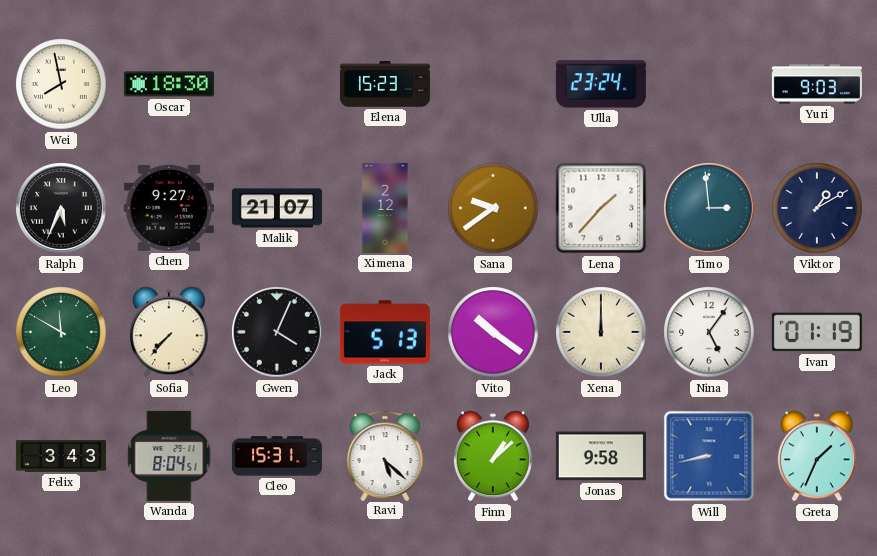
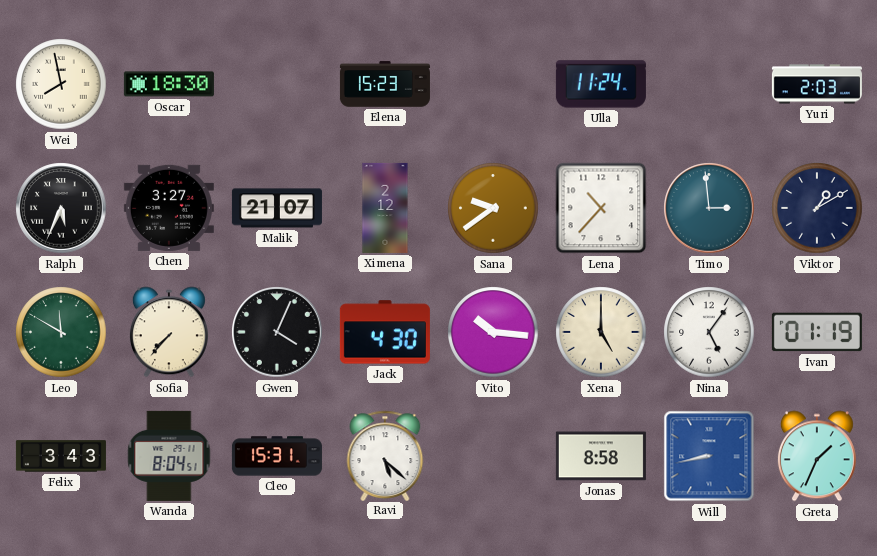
Ulla: 23:24 -> 11:24 (601, 84)
Yuri: 9:03 -> 2:03 (817, 84)
Chen: 9:27 -> 3:27 (169, 208)
Lena: 1:37 -> 10:37 (601, 208)
Jack: 5:13 -> 4:30 (385, 332)
Vito: 10:21 -> 10:16 (493, 332)
Xena: 12:00 -> 5:00 (601, 332)
Finn: 1:08 -> none (493, 456)
Jonas: 9:58 -> 8:58 (601, 456)
